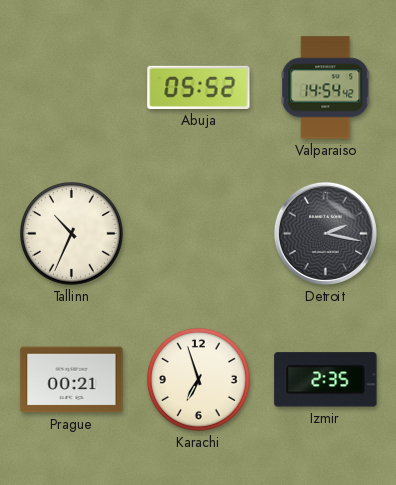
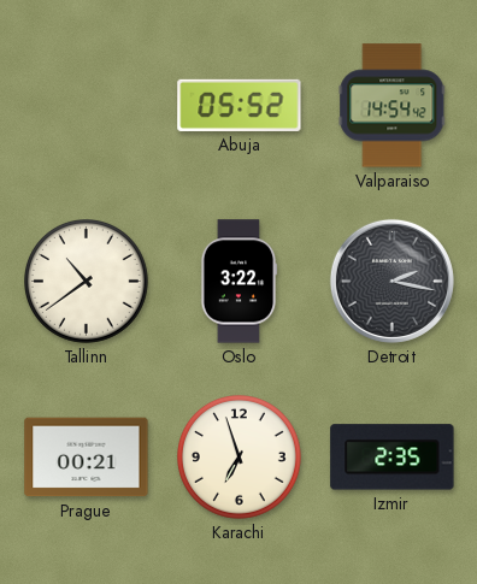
Tallinn: 10:34 -> 10:39 (87, 282)
Oslo: none -> 3:22 (238, 282)
